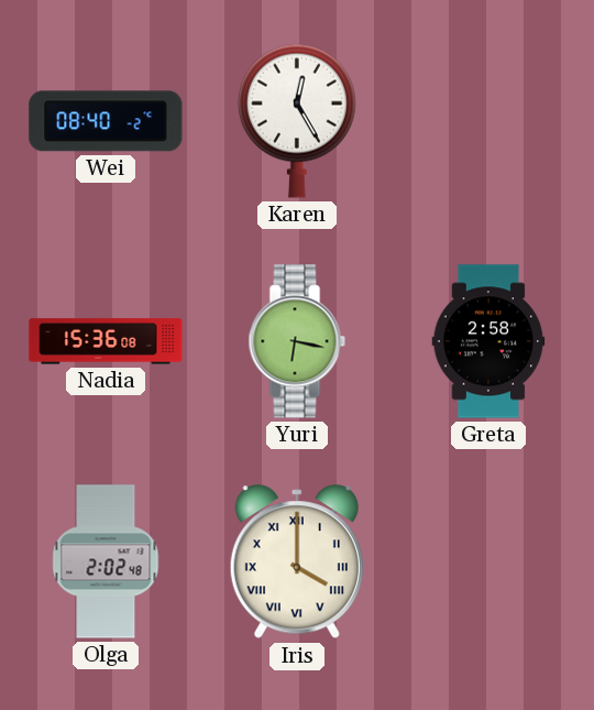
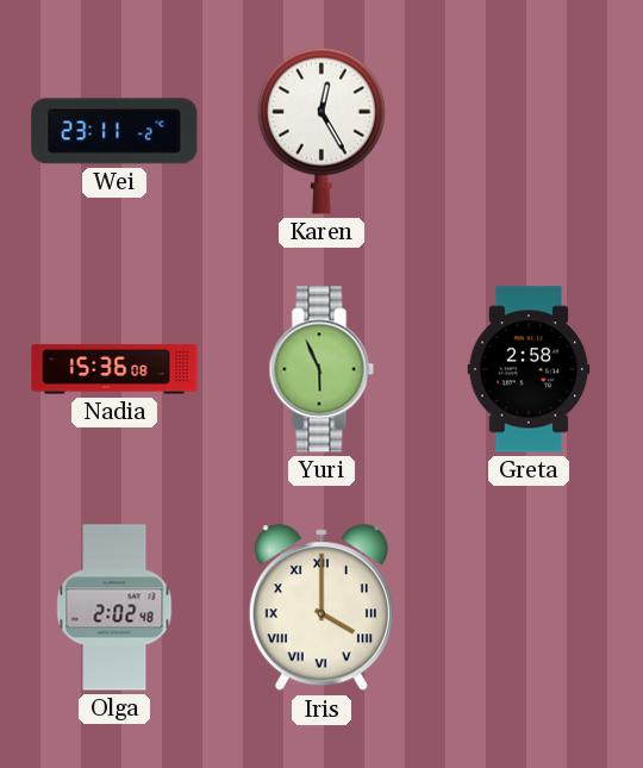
Wei: 08:40 -> 23:11 (114, 131)
Yuri: 6:17 -> 5:56 (321, 369)
